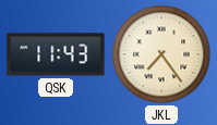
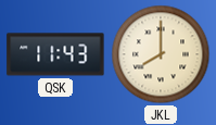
JKL: 7:24 -> 8:00 (161, 54)
